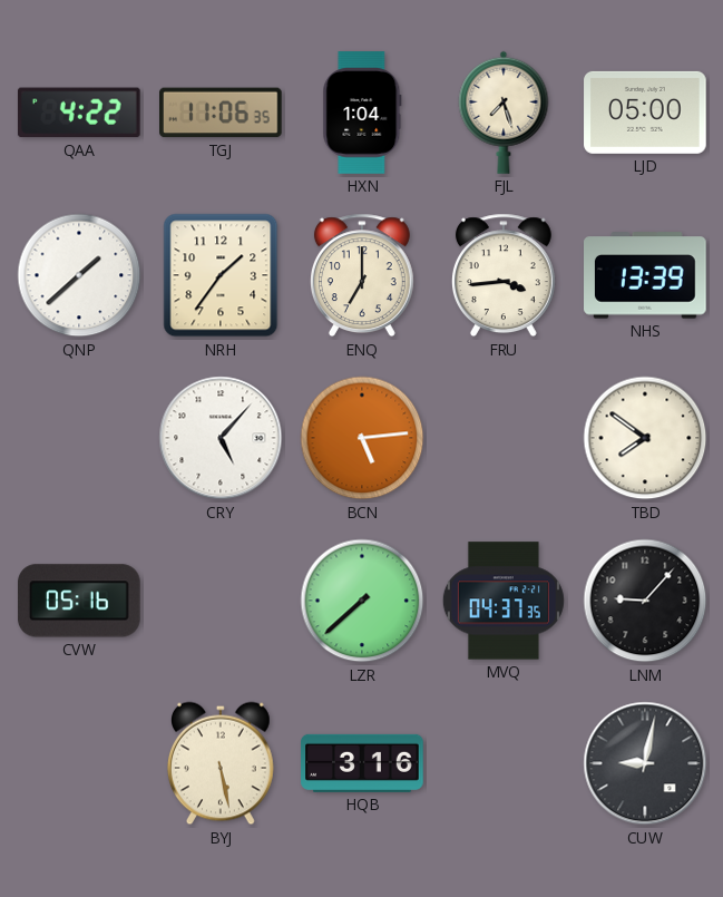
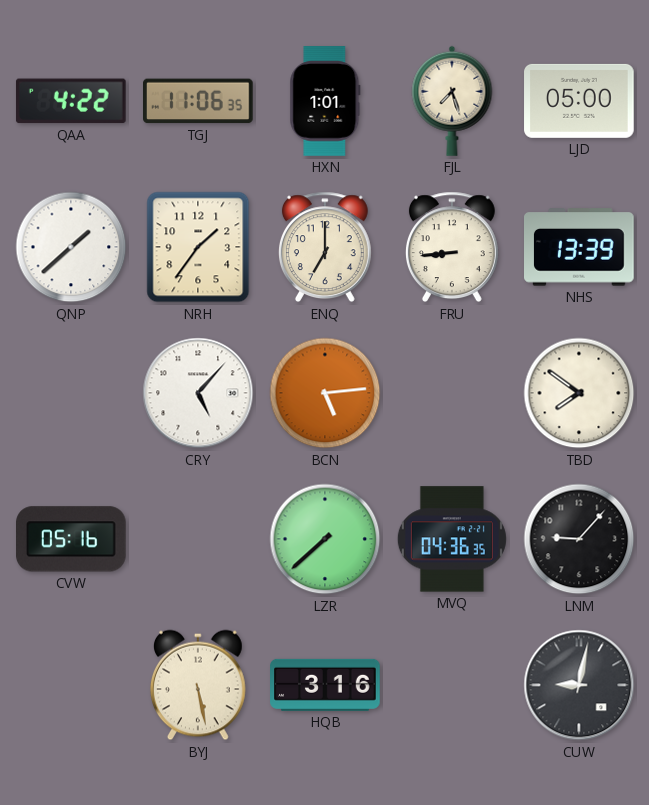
HXN: 1:04 -> 1:01 (325, 101)
FRU: 3:44 -> 8:44 (452, 247)
MVQ: 04:37 -> 04:36 (452, 539)
